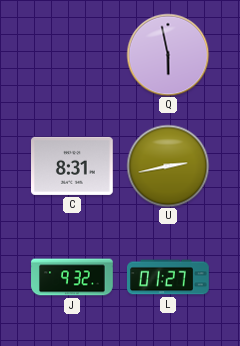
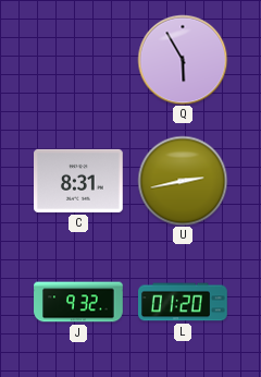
Q: 5:58 -> 5:55 (183, 60)
L: 01:27 -> 01:20 (184, 302)
